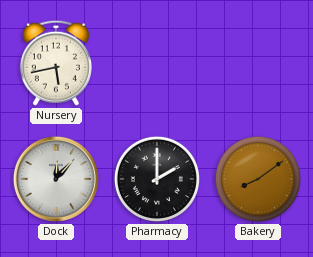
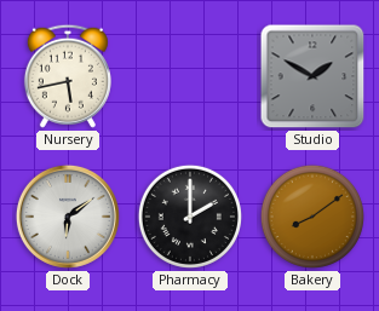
Studio: none -> 1:50 (312, 76)
Dock: 12:07 -> 6:09 (68, 217)
